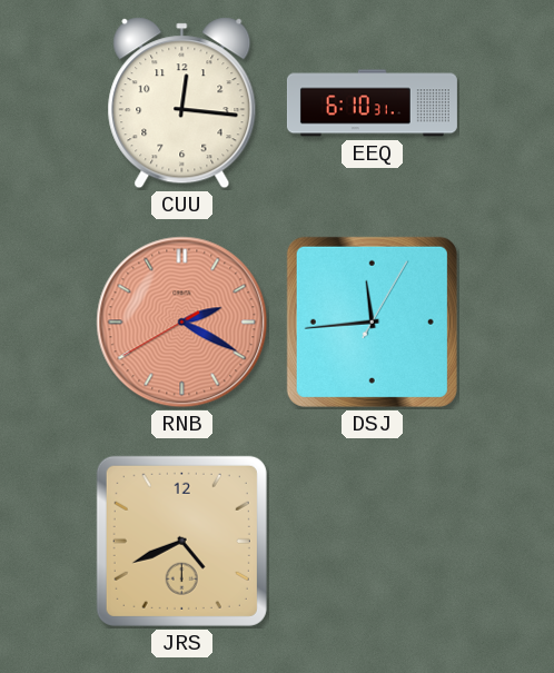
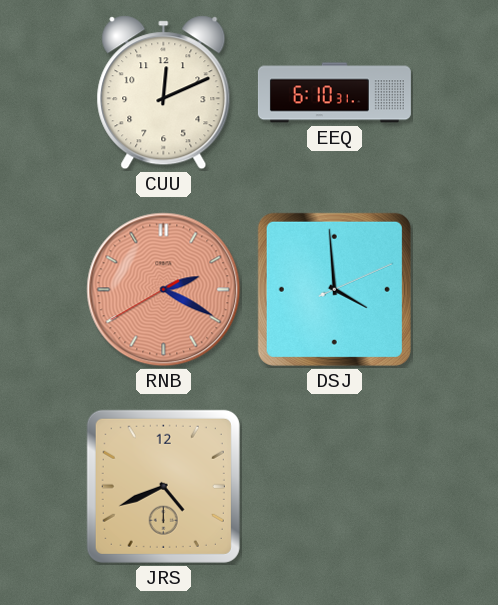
CUU: 12:16 -> 12:11 (164, 93)
DSJ: 11:44 -> 3:59 (334, 289)
